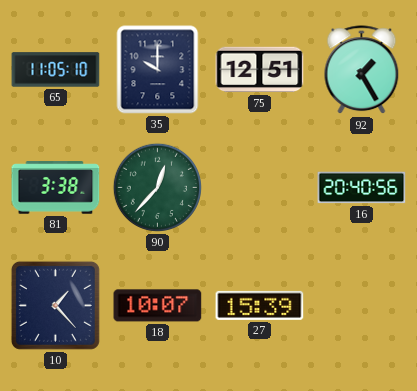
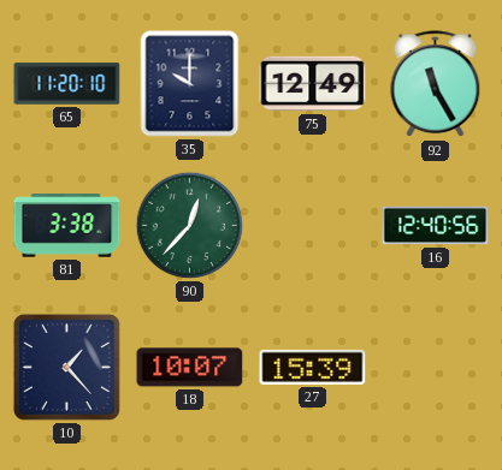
65: 11:05 -> 11:20 (67, 84)
75: 12:51 -> 12:49 (313, 84)
92: 1:25 -> 11:25 (436, 84)
16: 20:40 -> 12:40 (436, 226)
